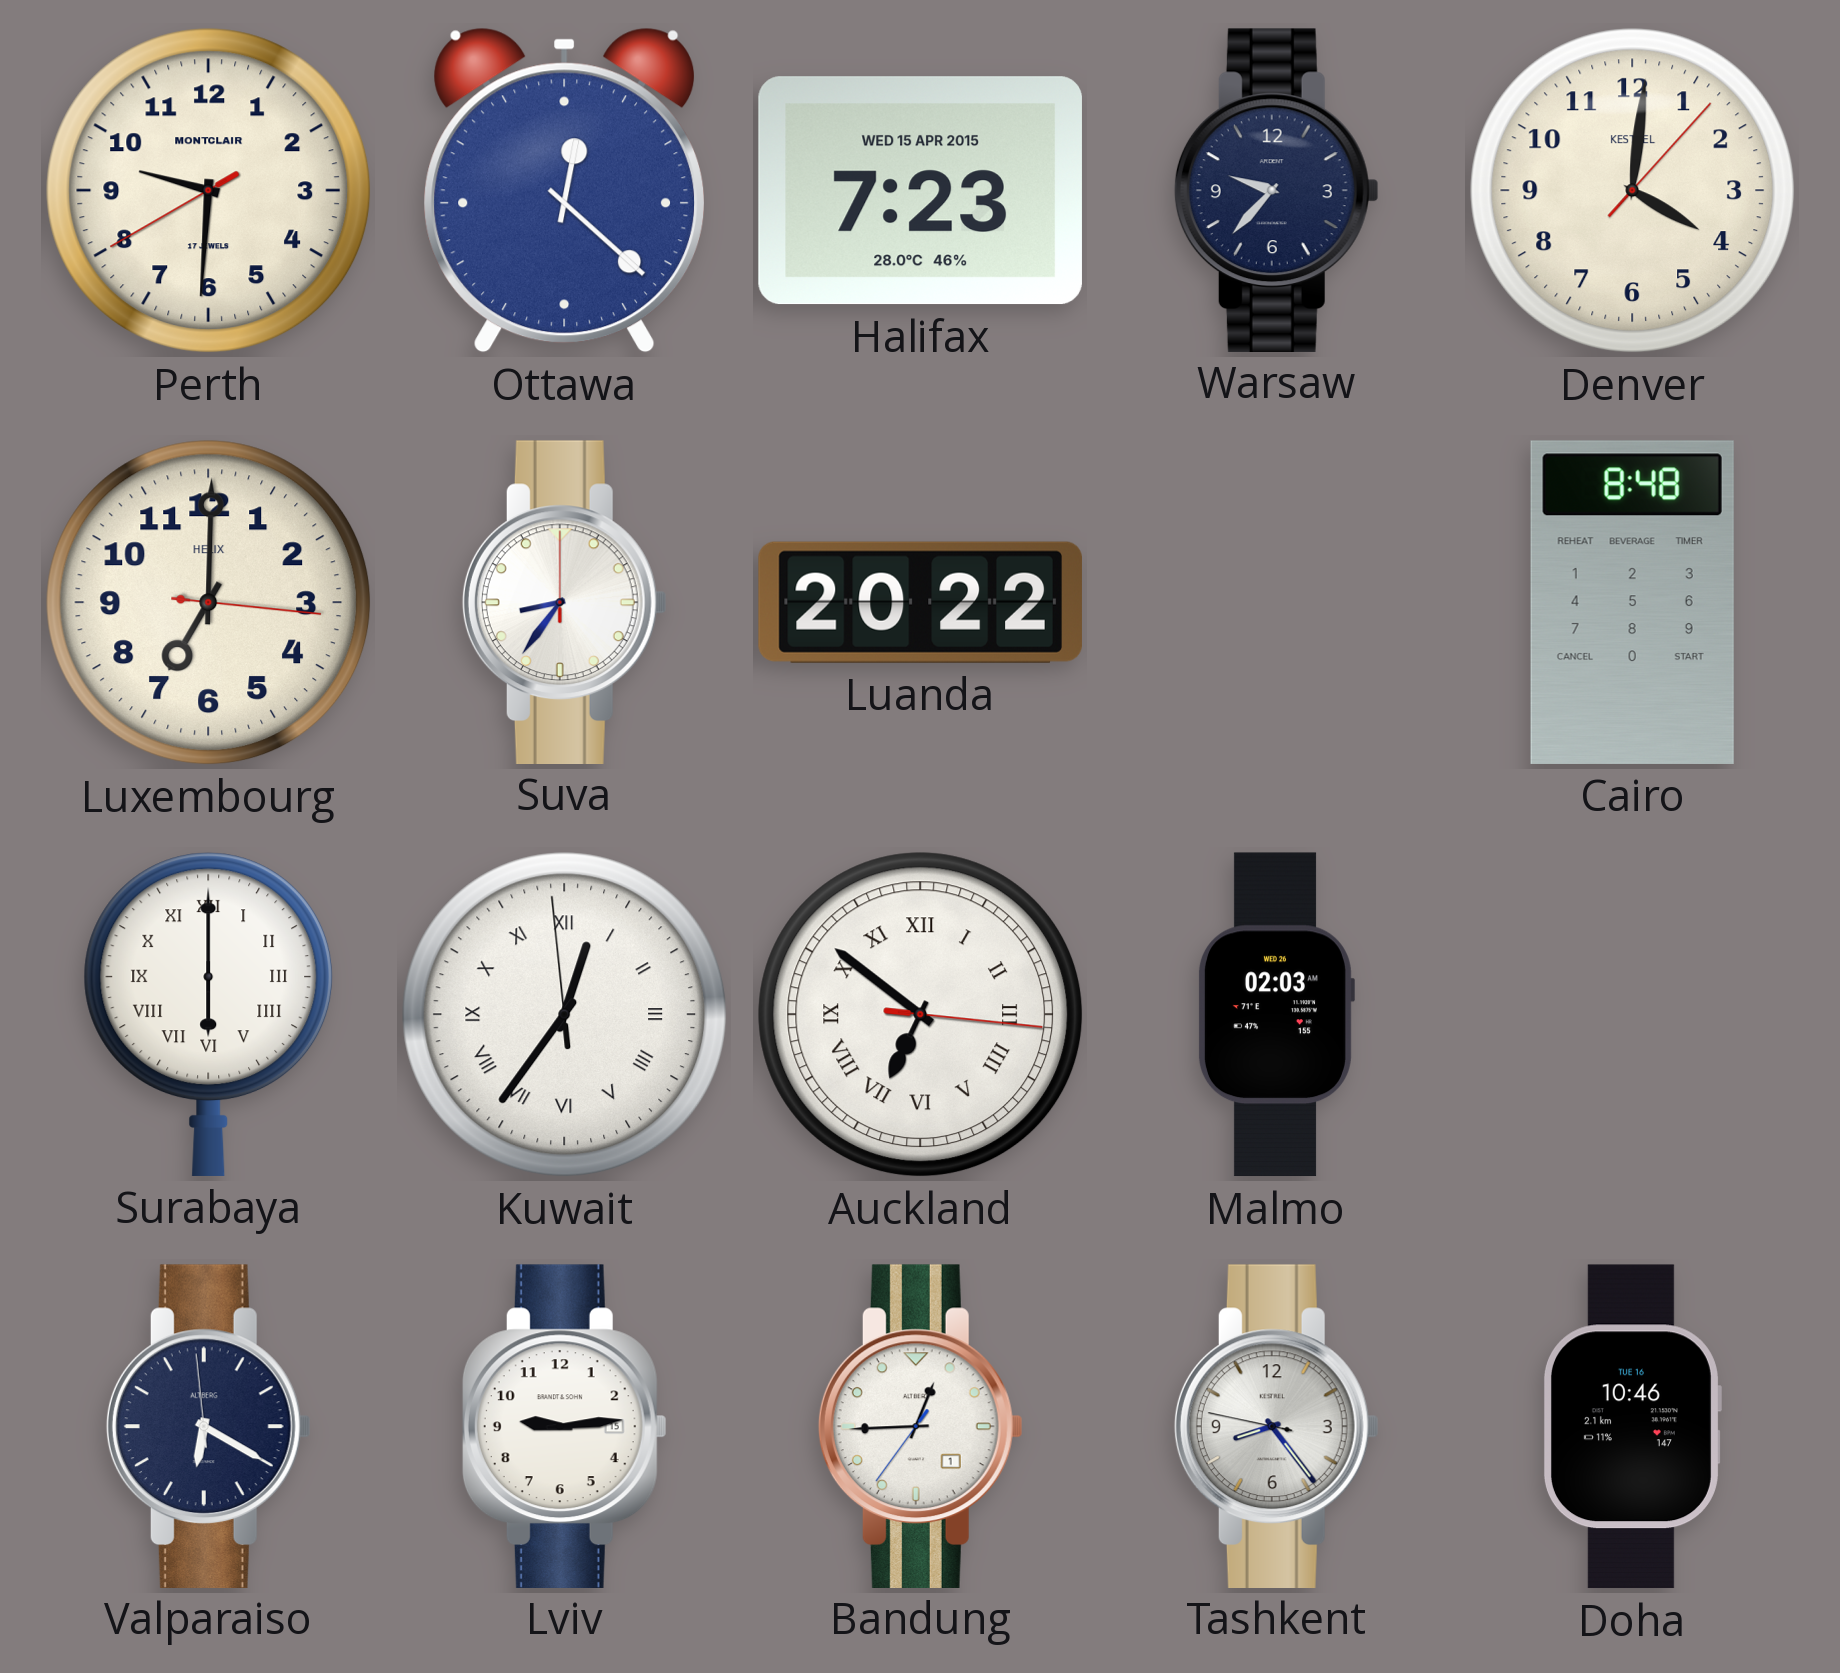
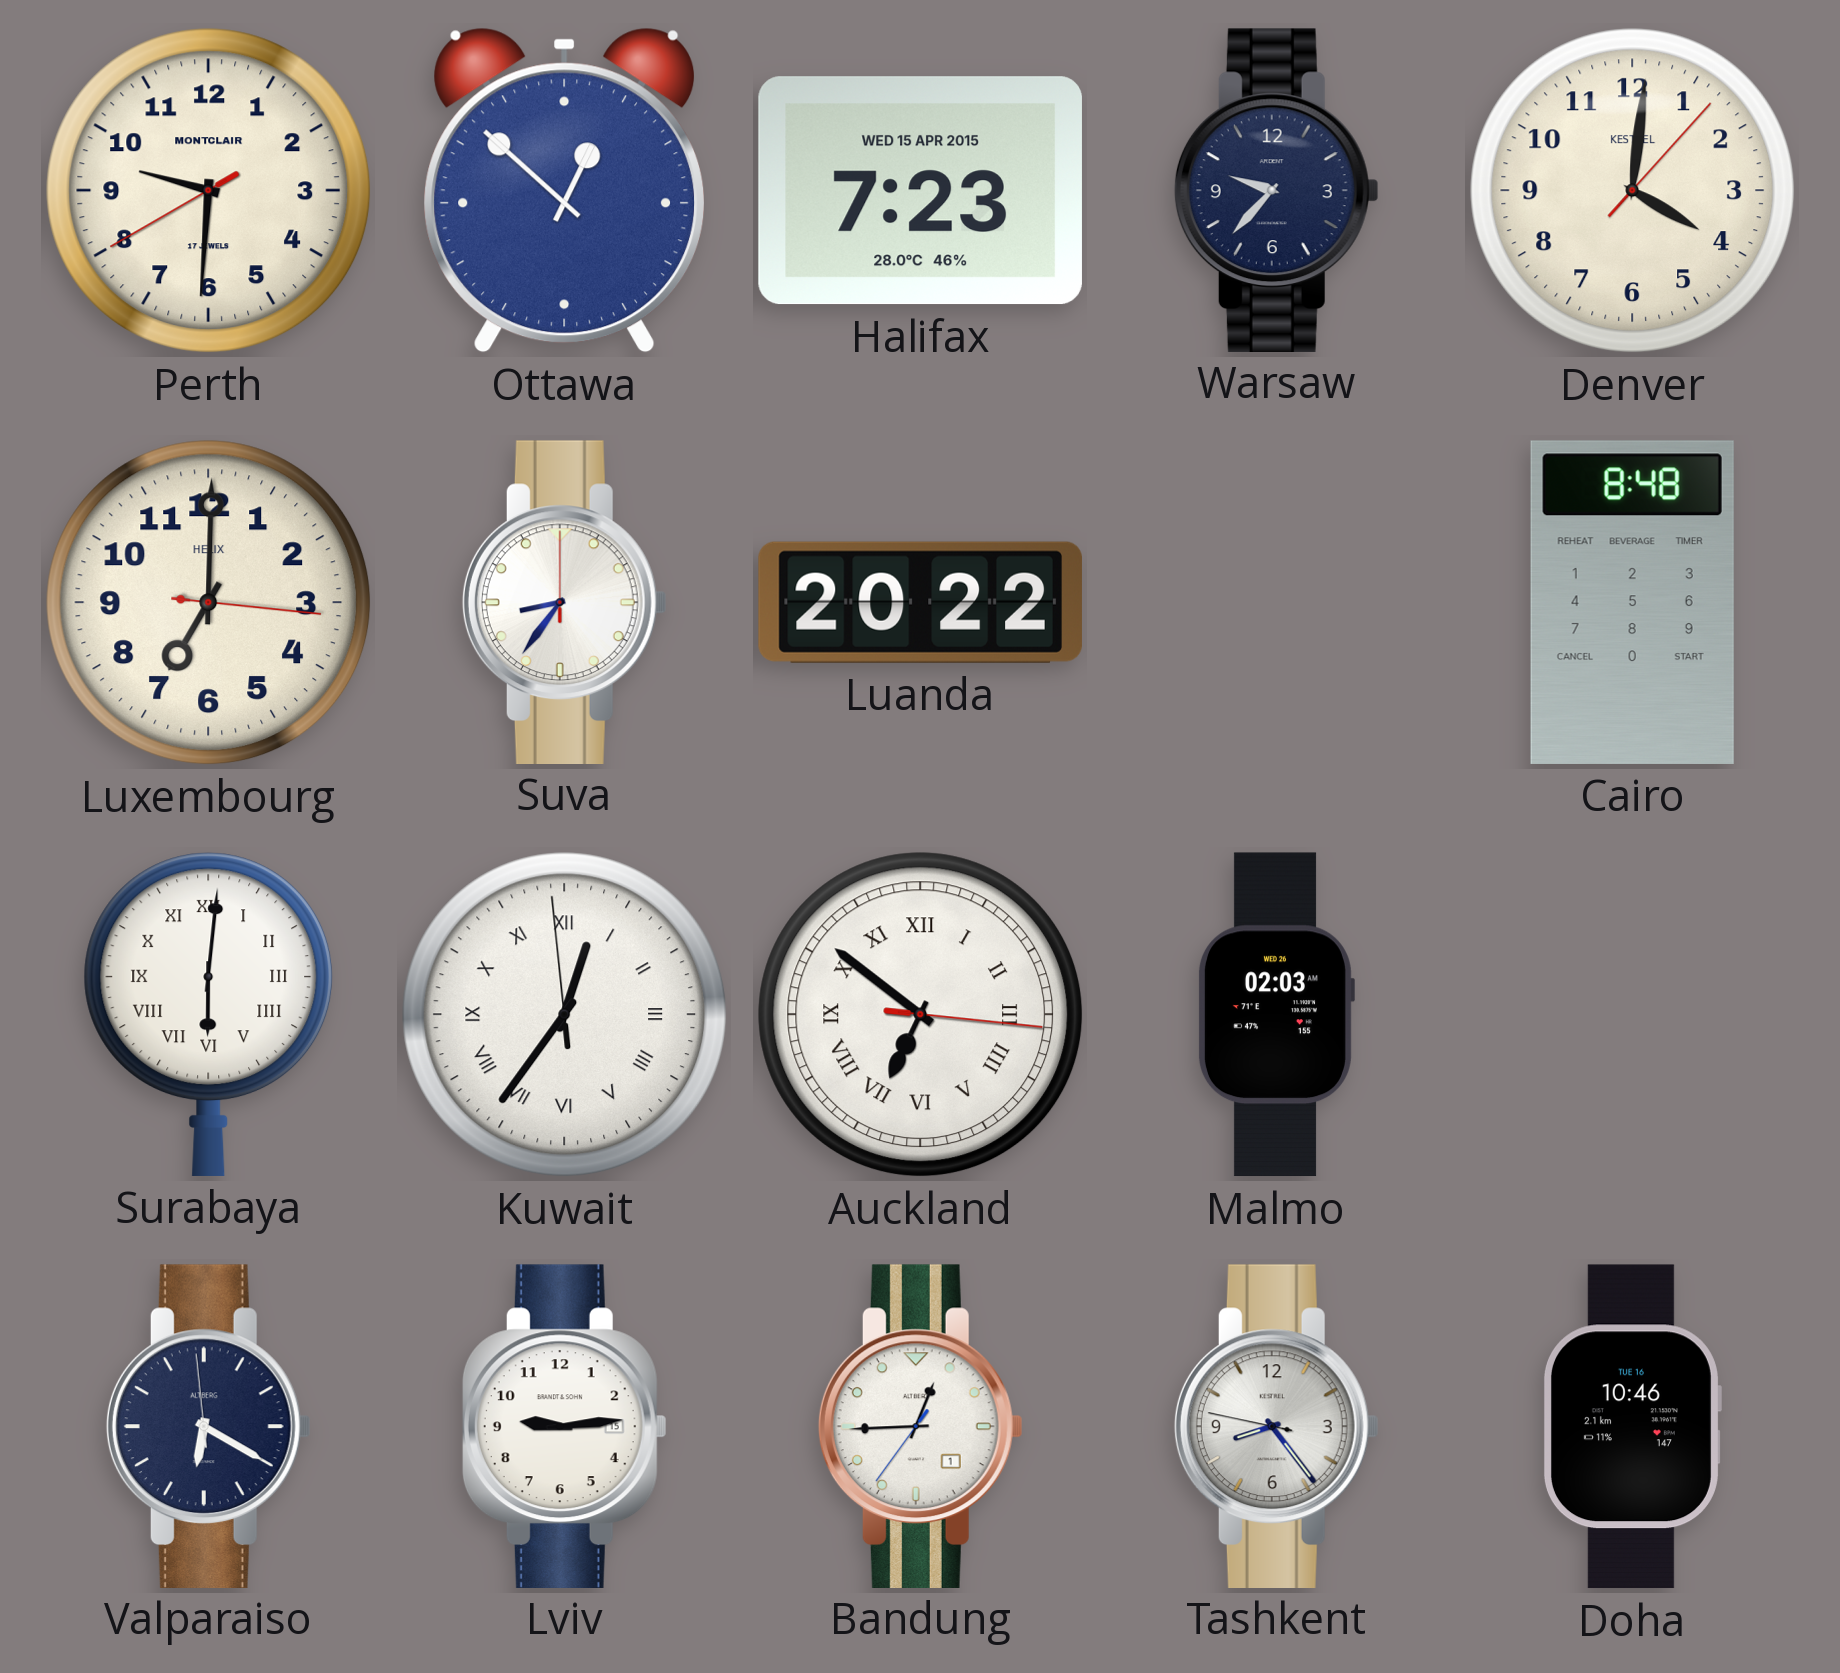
Ottawa: 12:22 -> 12:52 (564, 190)
Surabaya: 6:00 -> 6:01 (209, 1014)
